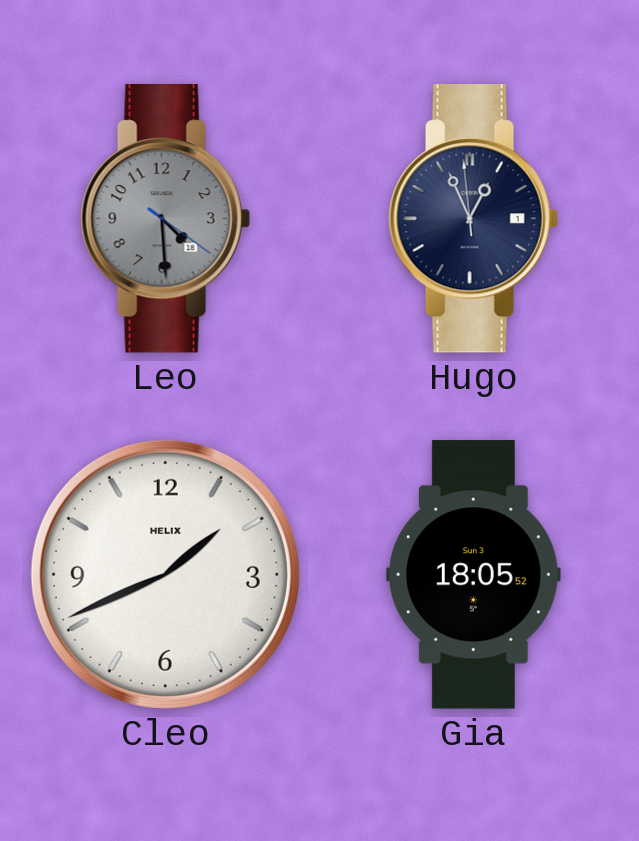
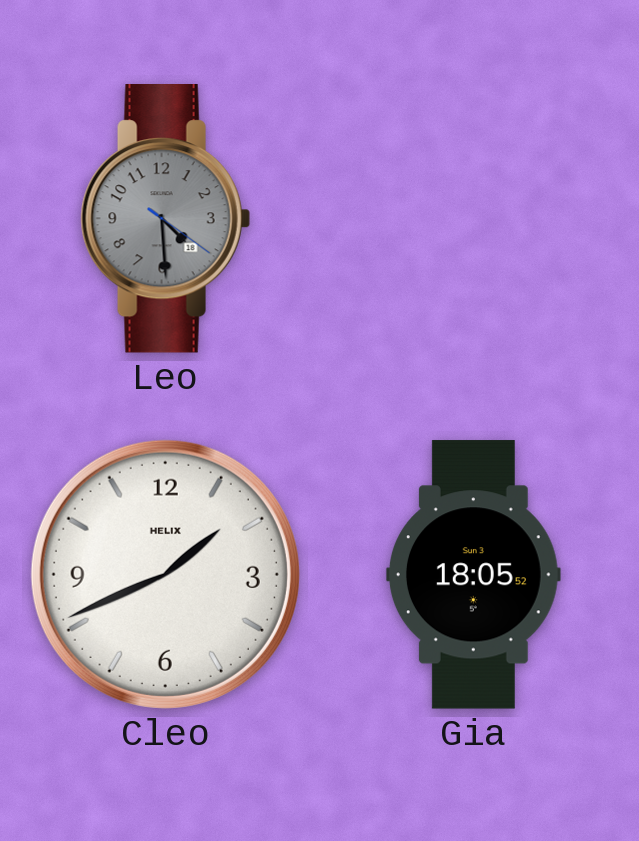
Hugo: 12:55 -> none (473, 219)
